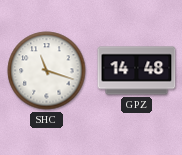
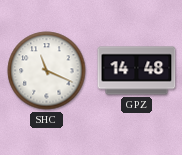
SHC: 11:18 -> 11:19 (47, 71)
